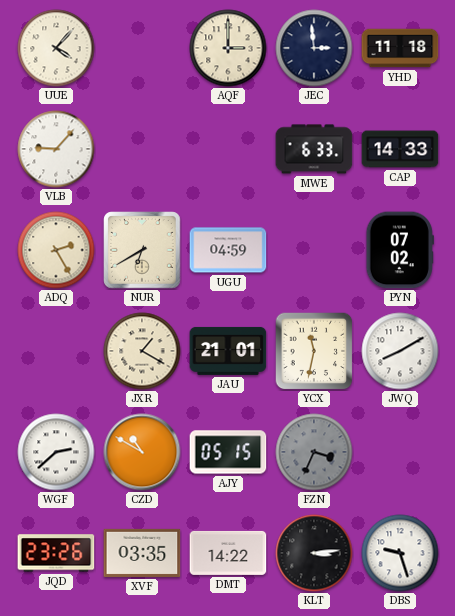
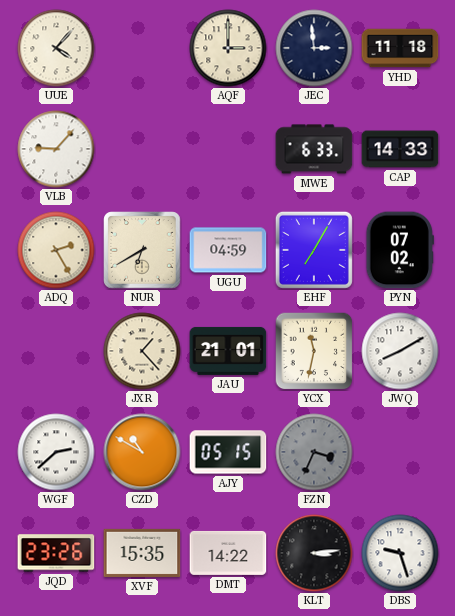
EHF: none -> 7:05 (314, 250)
JXR: 1:20 -> 1:23 (142, 351)
XVF: 03:35 -> 15:35 (142, 553)
